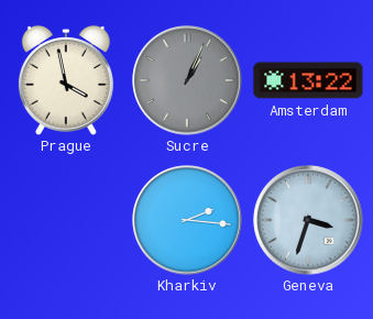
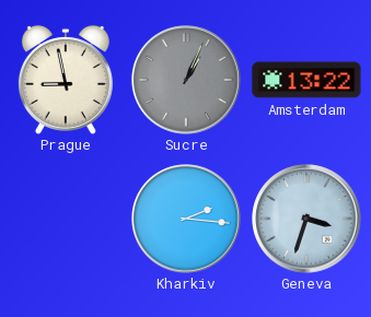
Prague: 3:58 -> 8:58 (66, 80)
